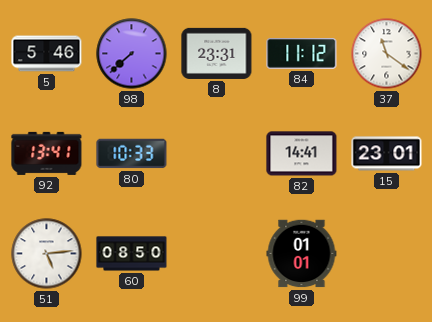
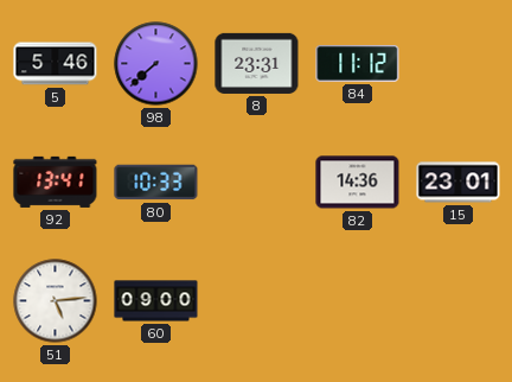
37: 11:21 -> none (387, 54)
82: 14:41 -> 14:36 (358, 183)
60: 08:50 -> 09:00 (156, 301)
99: 01:01 -> none (302, 254)
